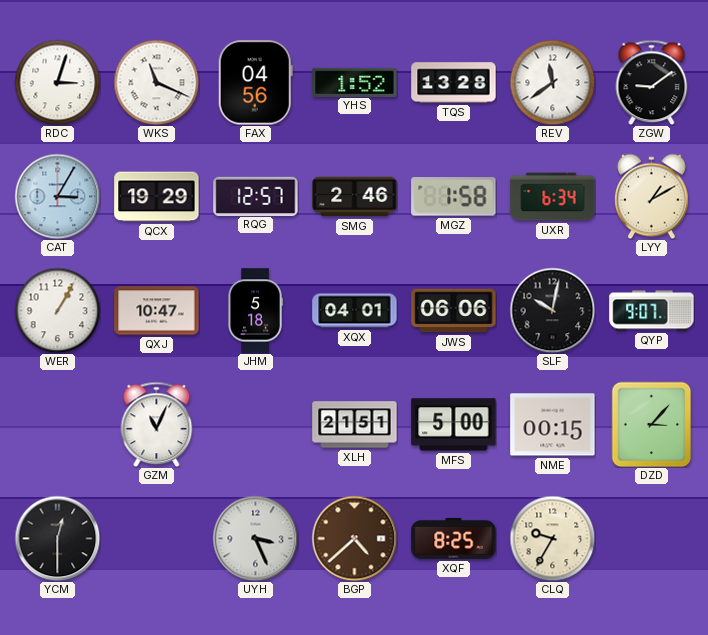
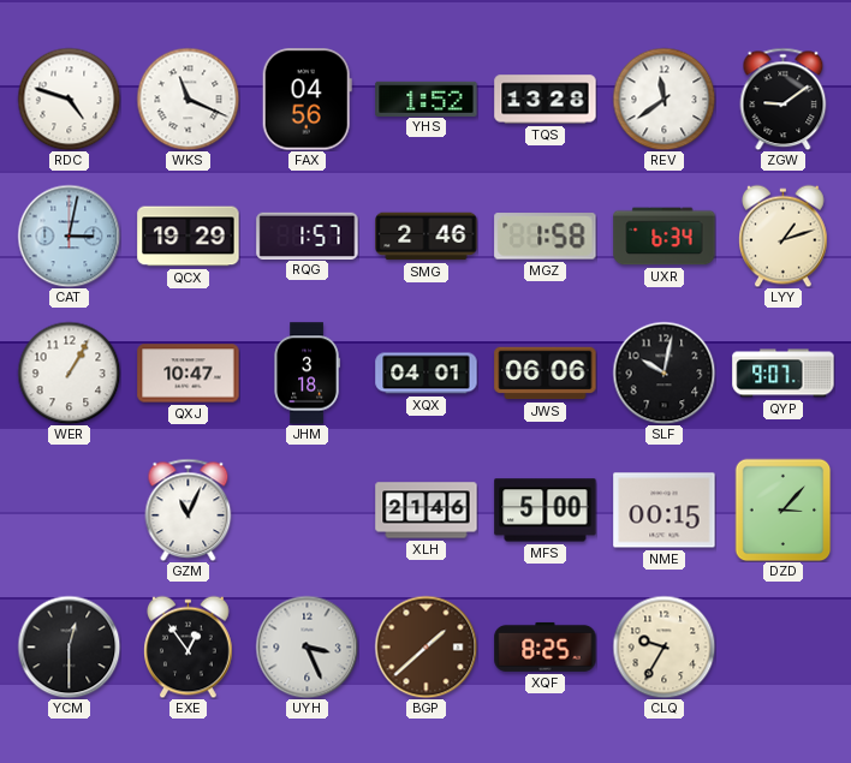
RDC: 3:03 -> 4:48 (69, 99)
CAT: 3:05 -> 3:02 (69, 236)
RQG: 12:57 -> 1:57 (308, 236)
LYY: 1:10 -> 1:12 (784, 236)
JHM: 5:18 -> 3:18 (307, 374)
XLH: 21:51 -> 21:46 (427, 511)
EXE: none -> 12:54 (189, 646)
BGP: 4:38 -> 1:38 (425, 646)
